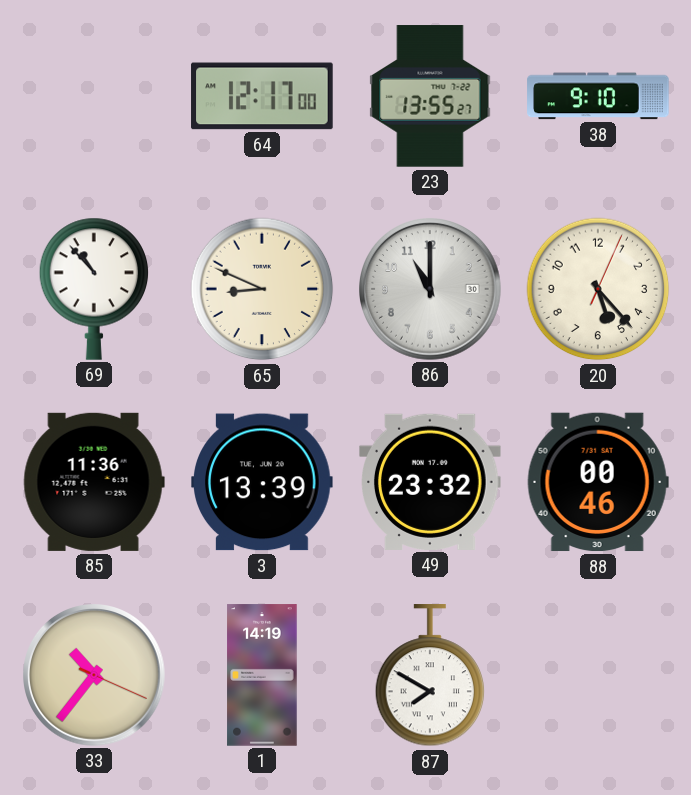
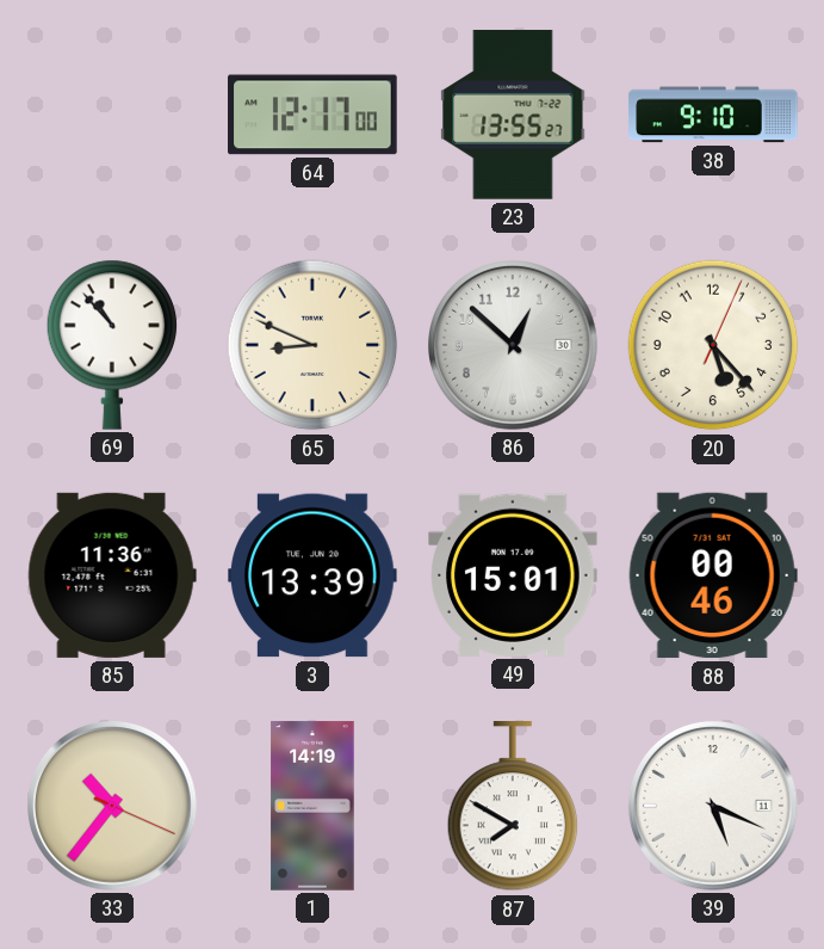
86: 11:00 -> 12:52 (514, 346)
49: 23:32 -> 15:01 (514, 575)
39: none -> 5:19 (714, 807)
